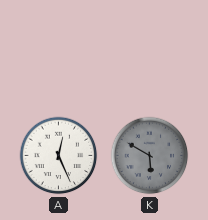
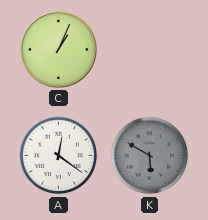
C: none -> 1:04 (58, 49)
A: 12:26 -> 12:21 (59, 156)
